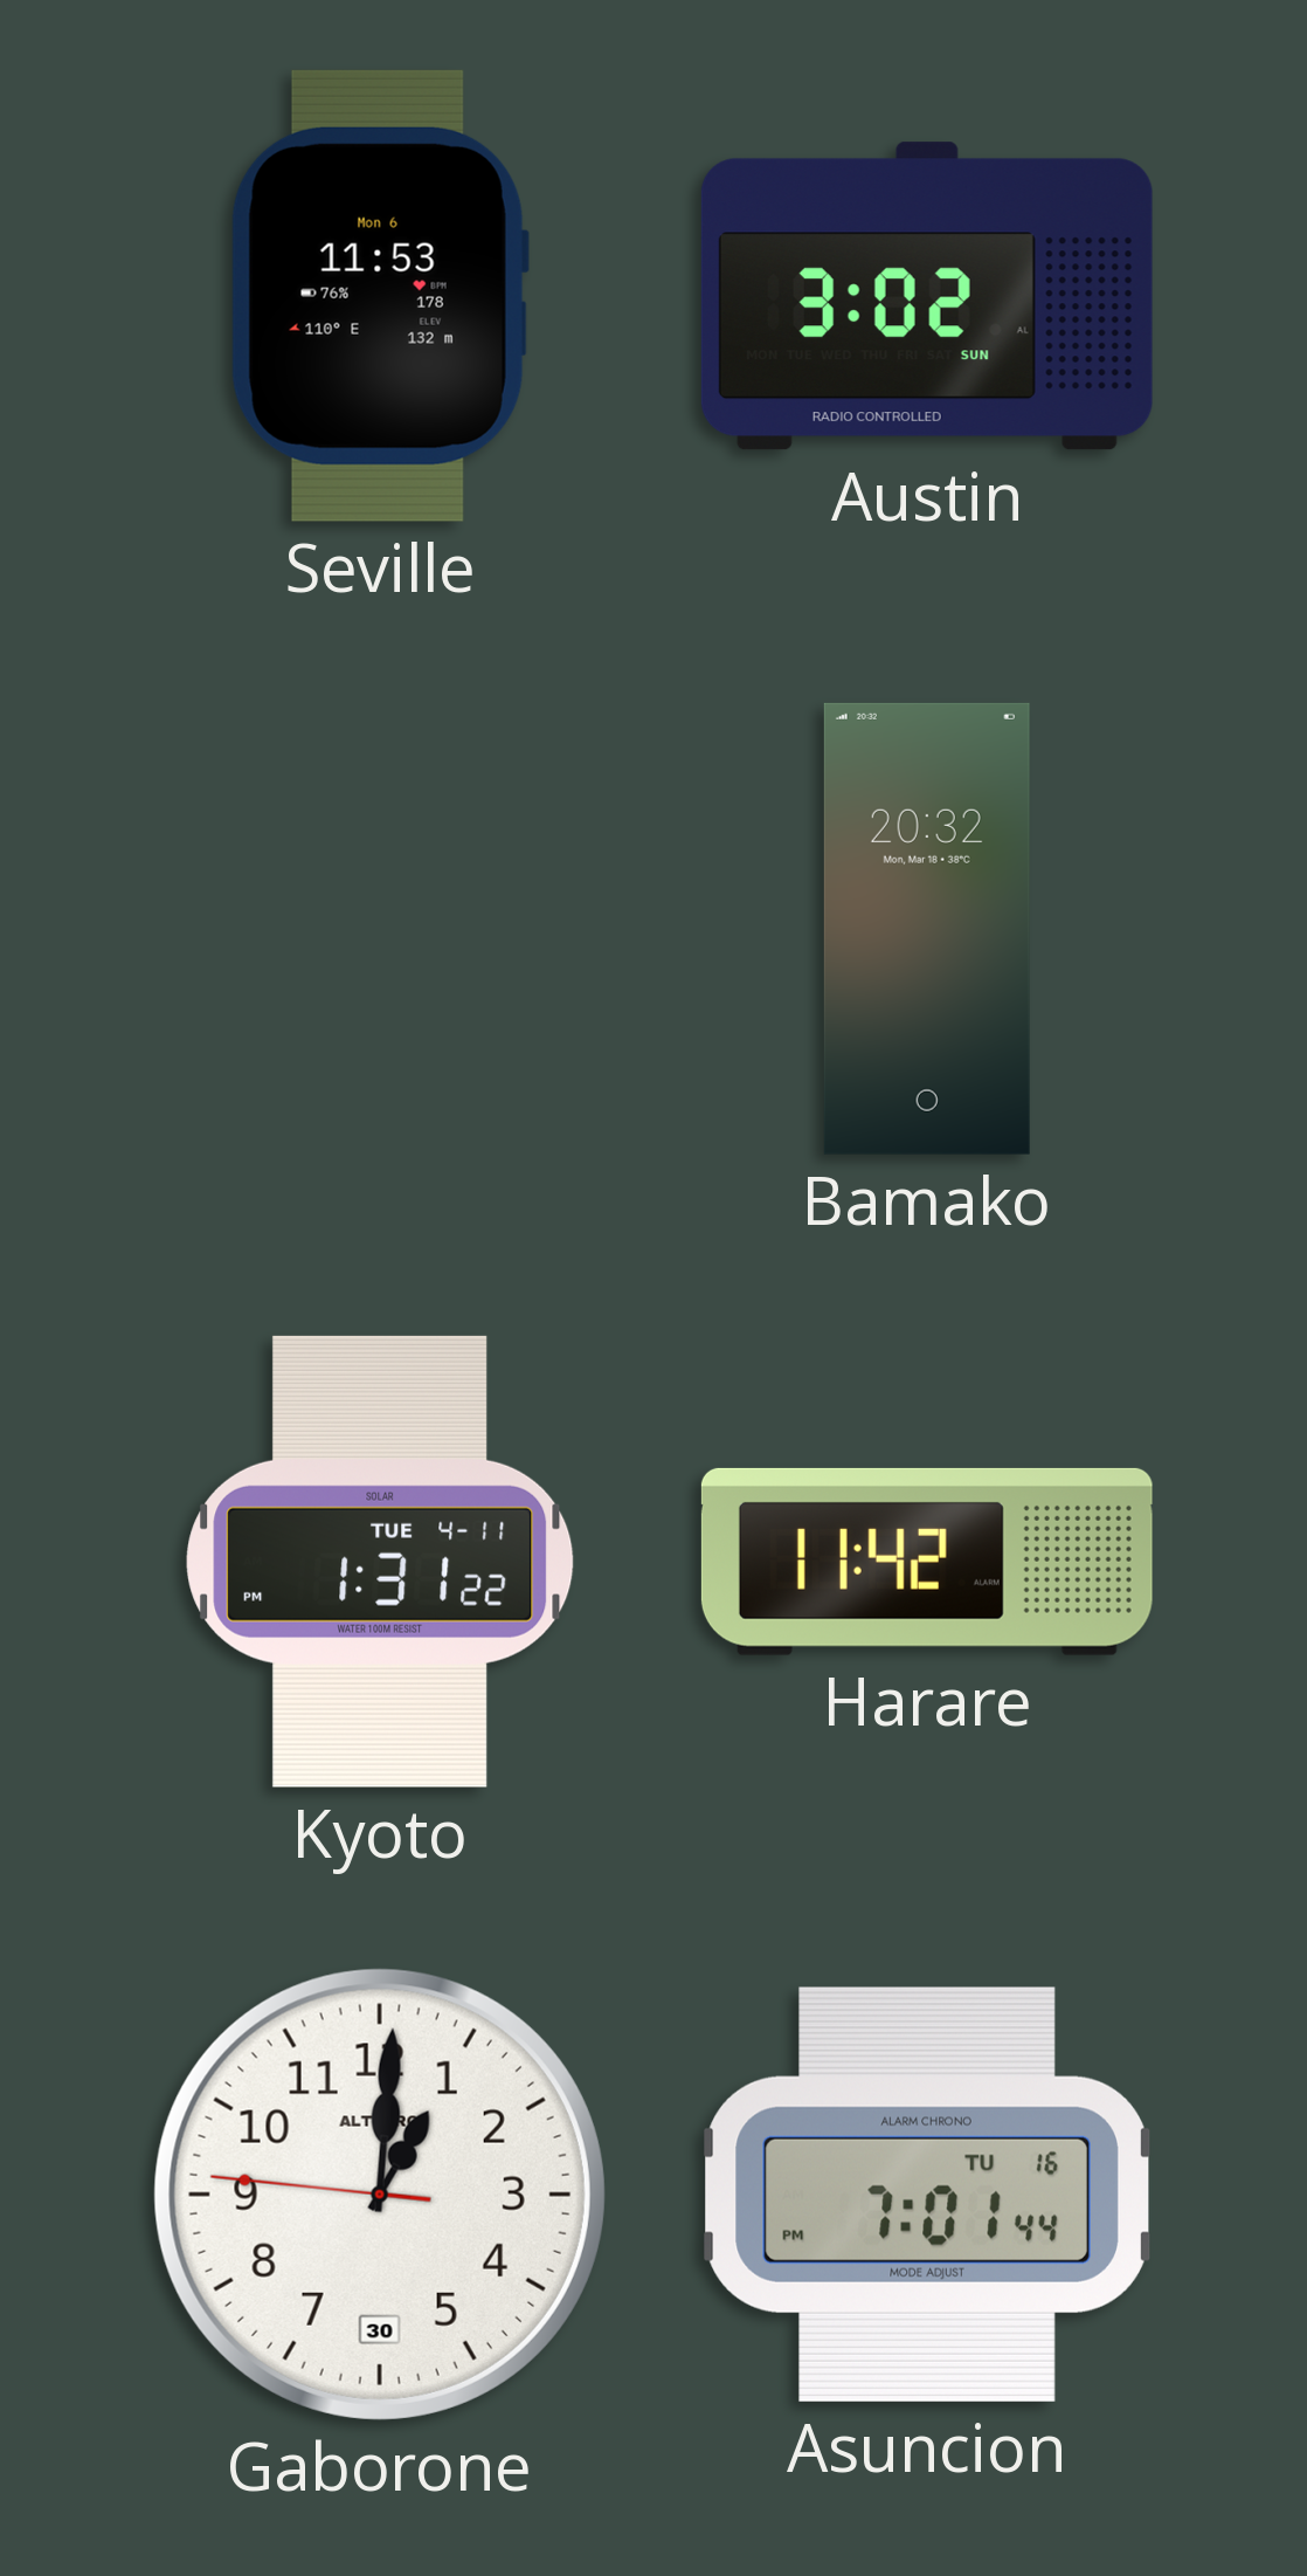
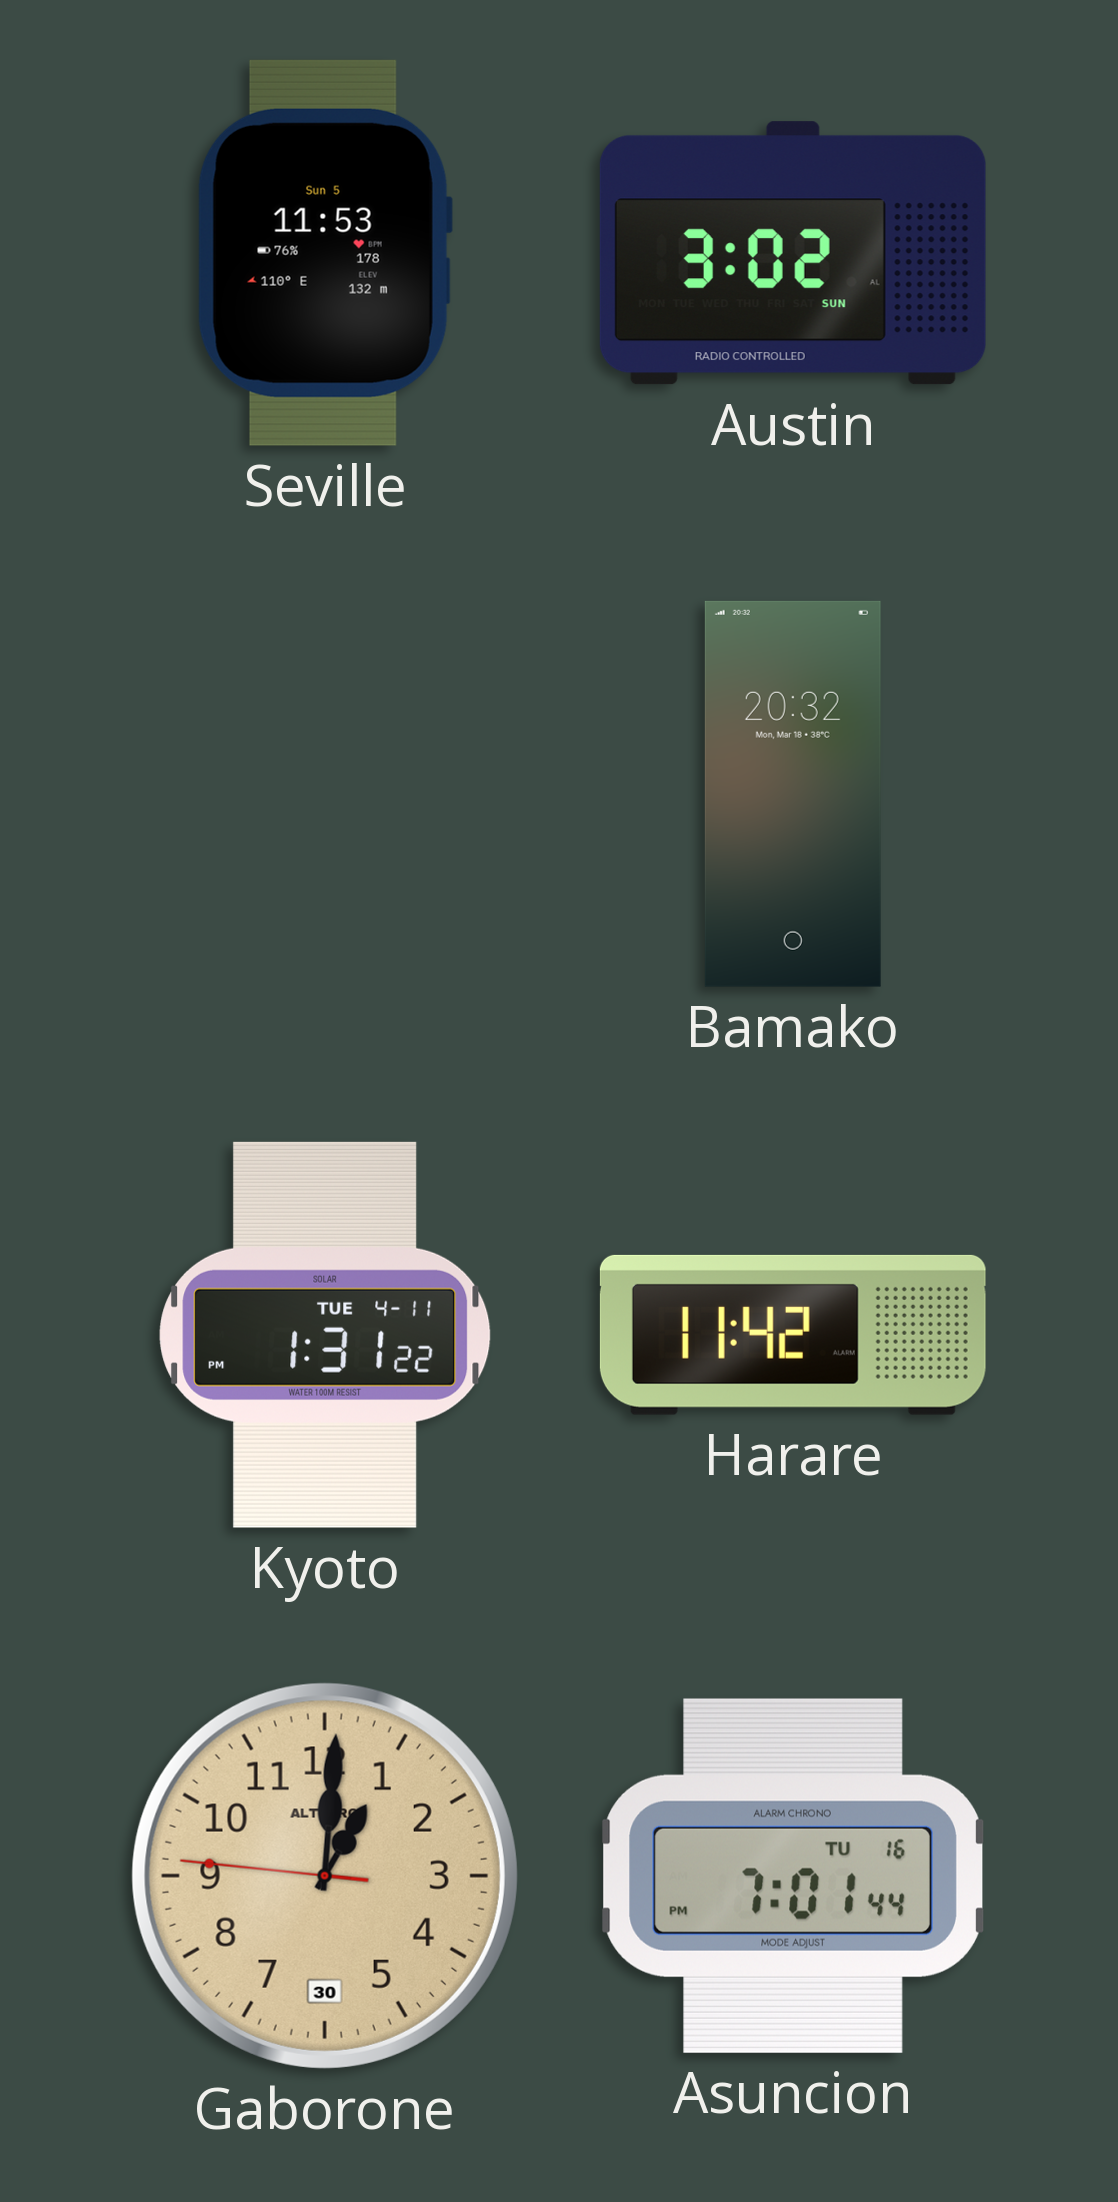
Seville date: Mon 6 -> Sun 5 (325, 253)
Gaborone dial: white -> champagne (325, 1876)
